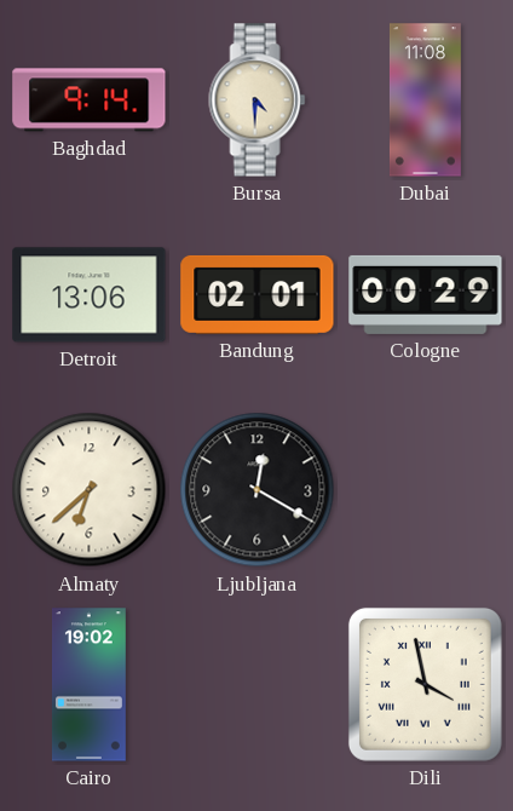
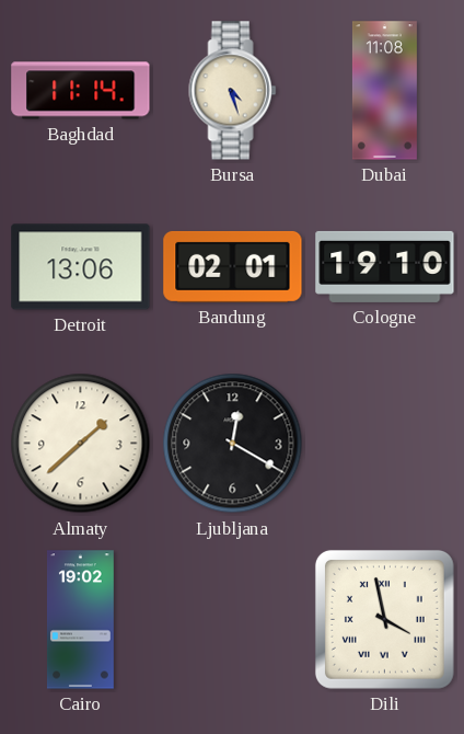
Baghdad: 9:14 -> 11:14 (81, 91)
Bursa: 4:30 -> 4:27 (233, 91)
Cologne: 00:29 -> 19:10 (385, 266)
Almaty: 6:38 -> 1:38 (81, 444)
